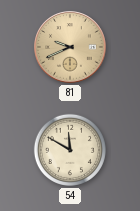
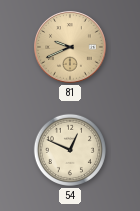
54: 11:50 -> 12:49 (70, 150)
